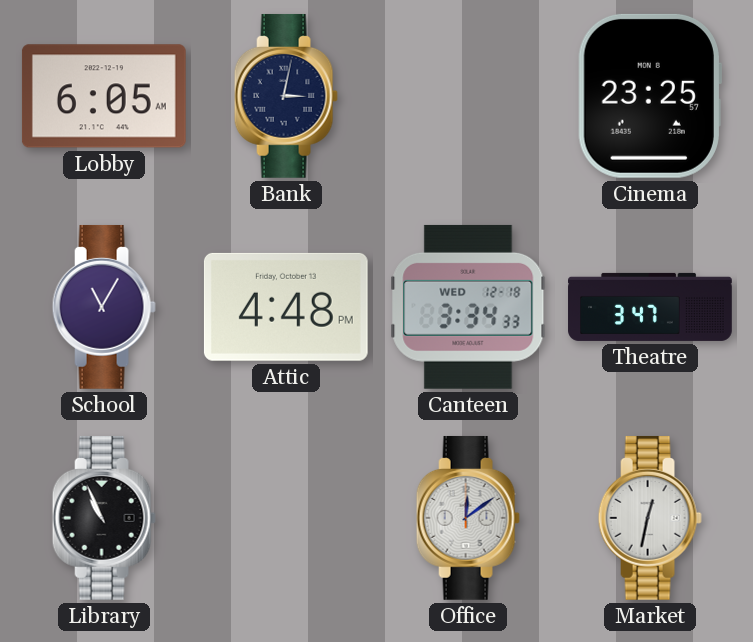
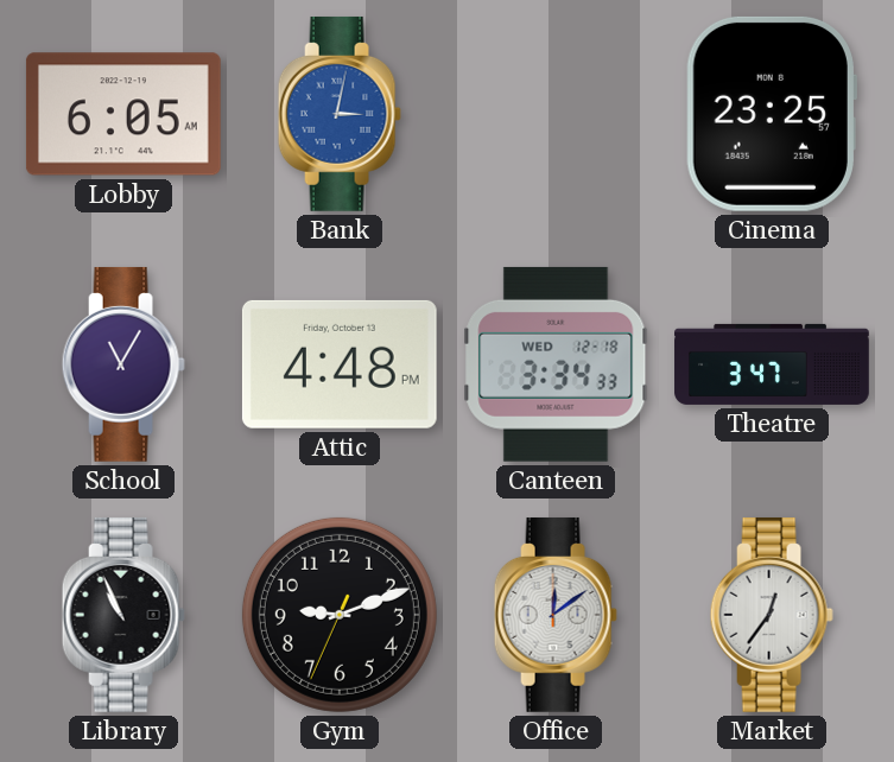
Bank dial: navy -> blue (340, 114)
Gym: none -> 9:11 (340, 615)
Market: 12:32 -> 12:36 (772, 615)
